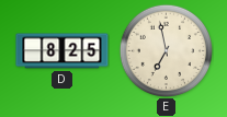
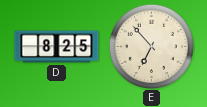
E: 6:58 -> 6:53 (151, 46)
